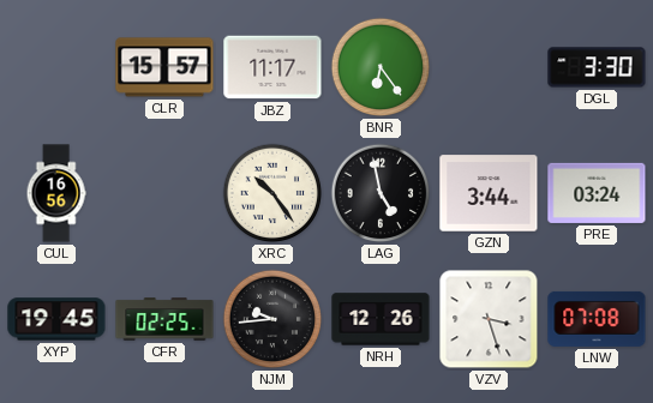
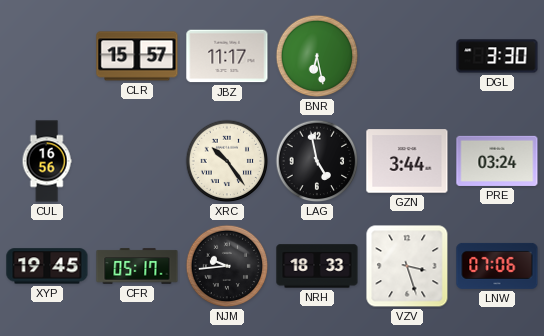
BNR: 6:24 -> 6:28 (317, 56)
CFR: 02:25 -> 05:17 (137, 266)
NRH: 12:26 -> 18:33 (317, 266)
LNW: 07:08 -> 07:06 (497, 266)
